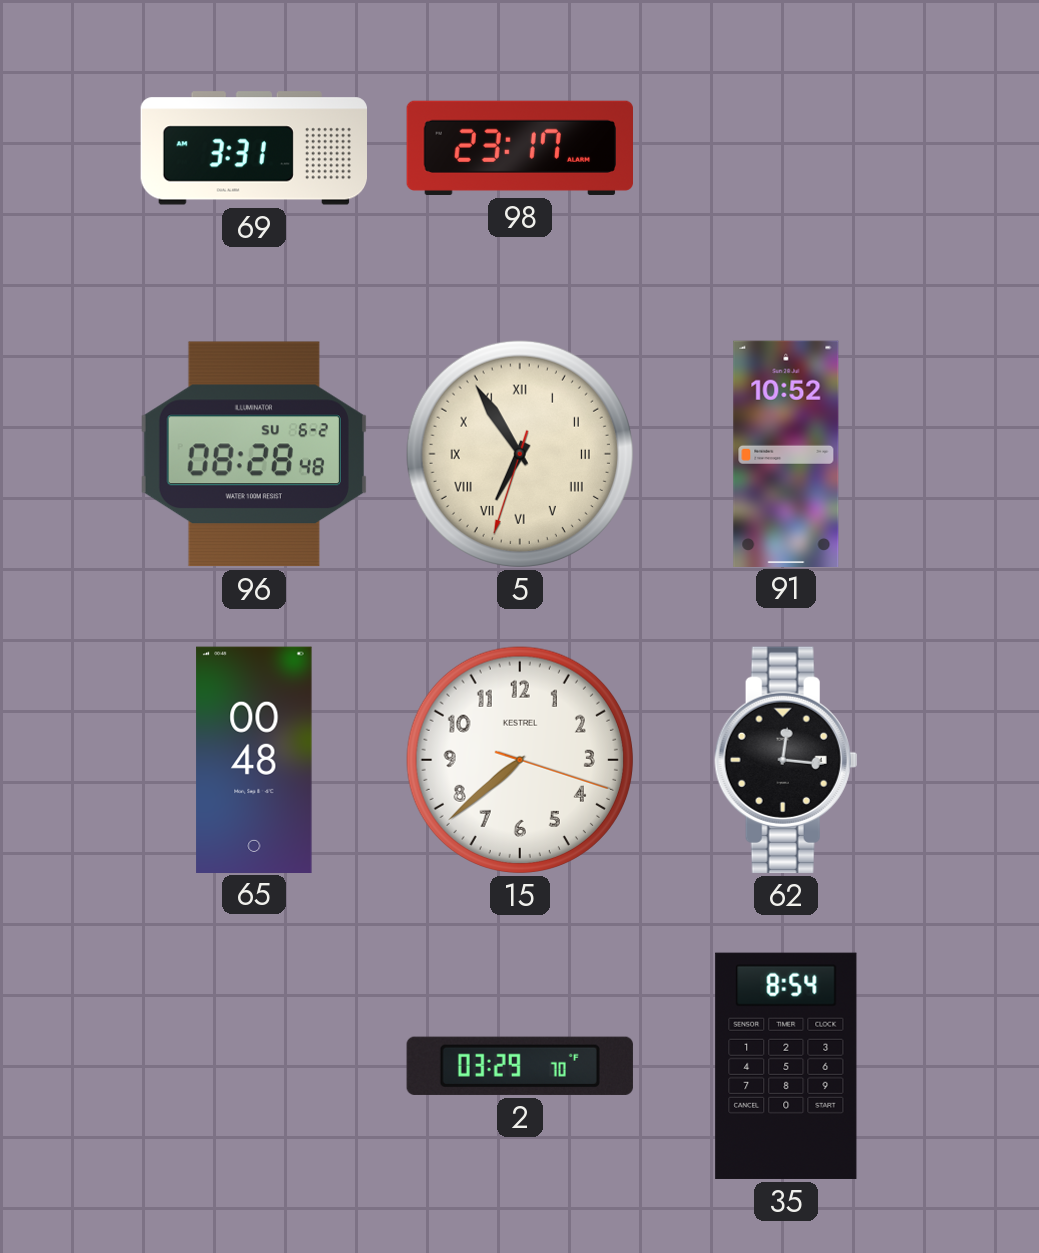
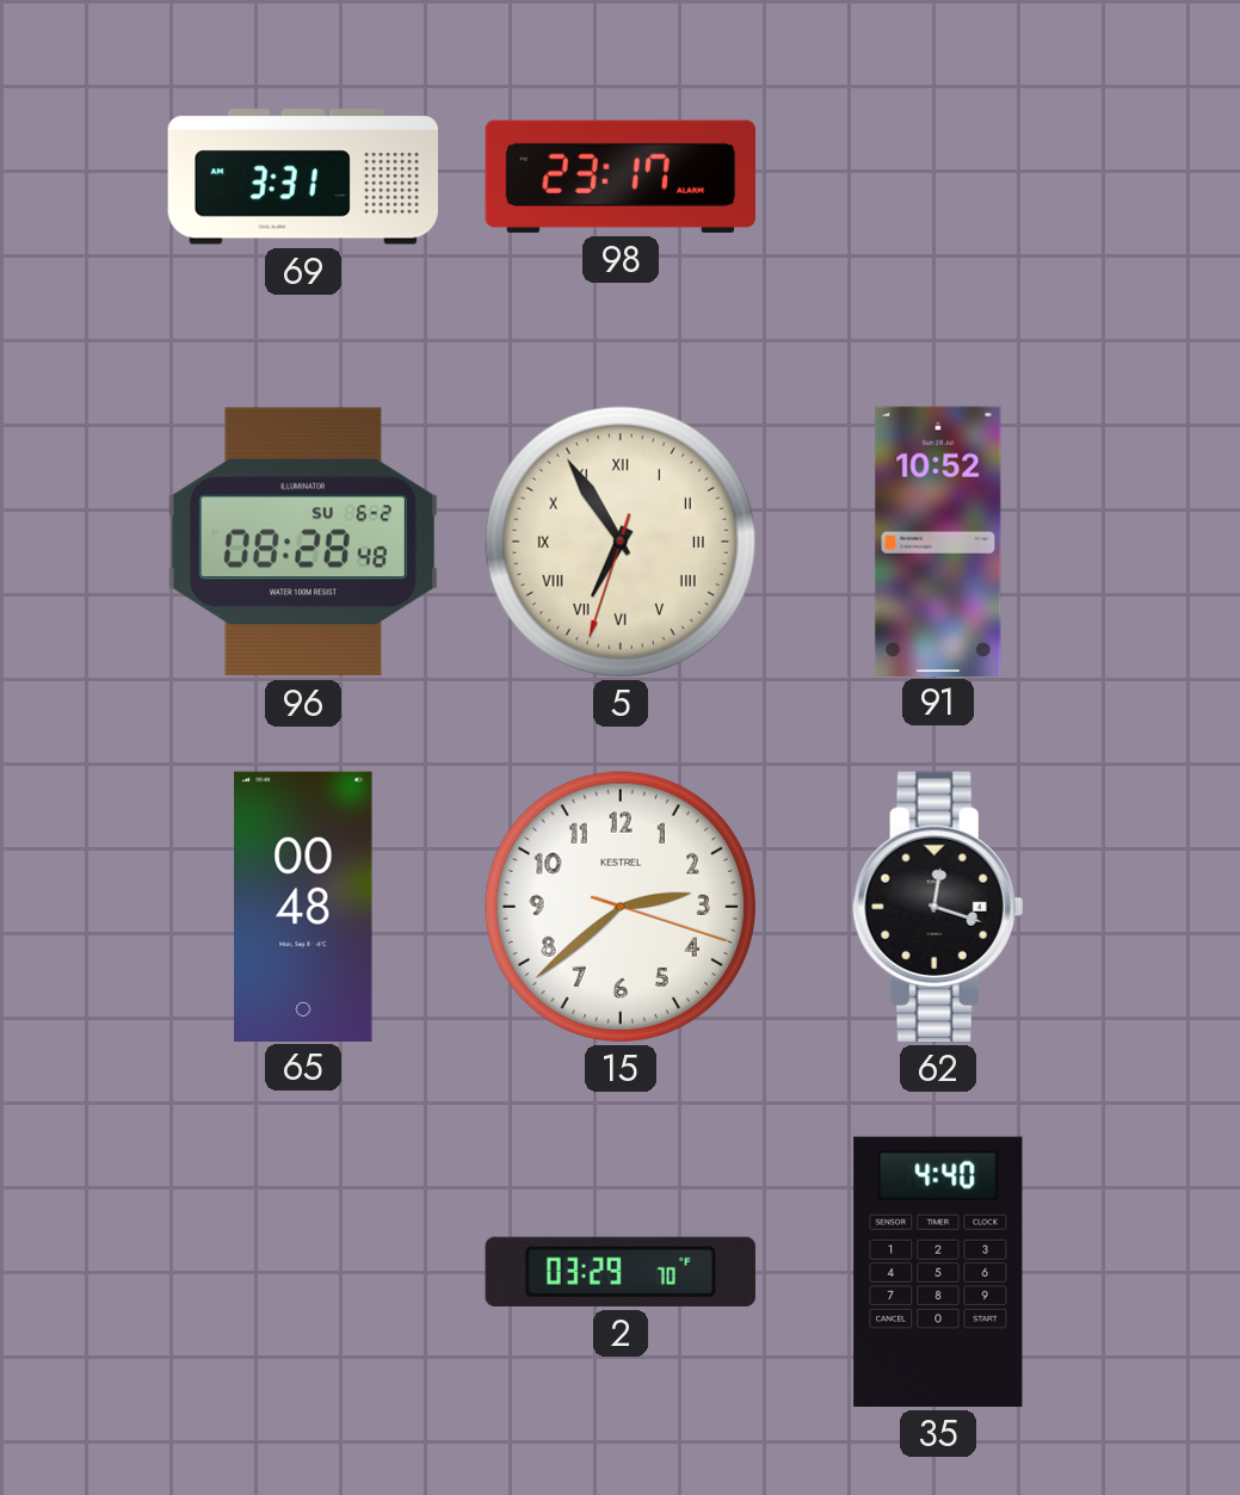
15: 7:38 -> 2:38 (621, 907)
62: 12:16 -> 12:18 (938, 907)
35: 8:54 -> 4:40 (938, 1272)
